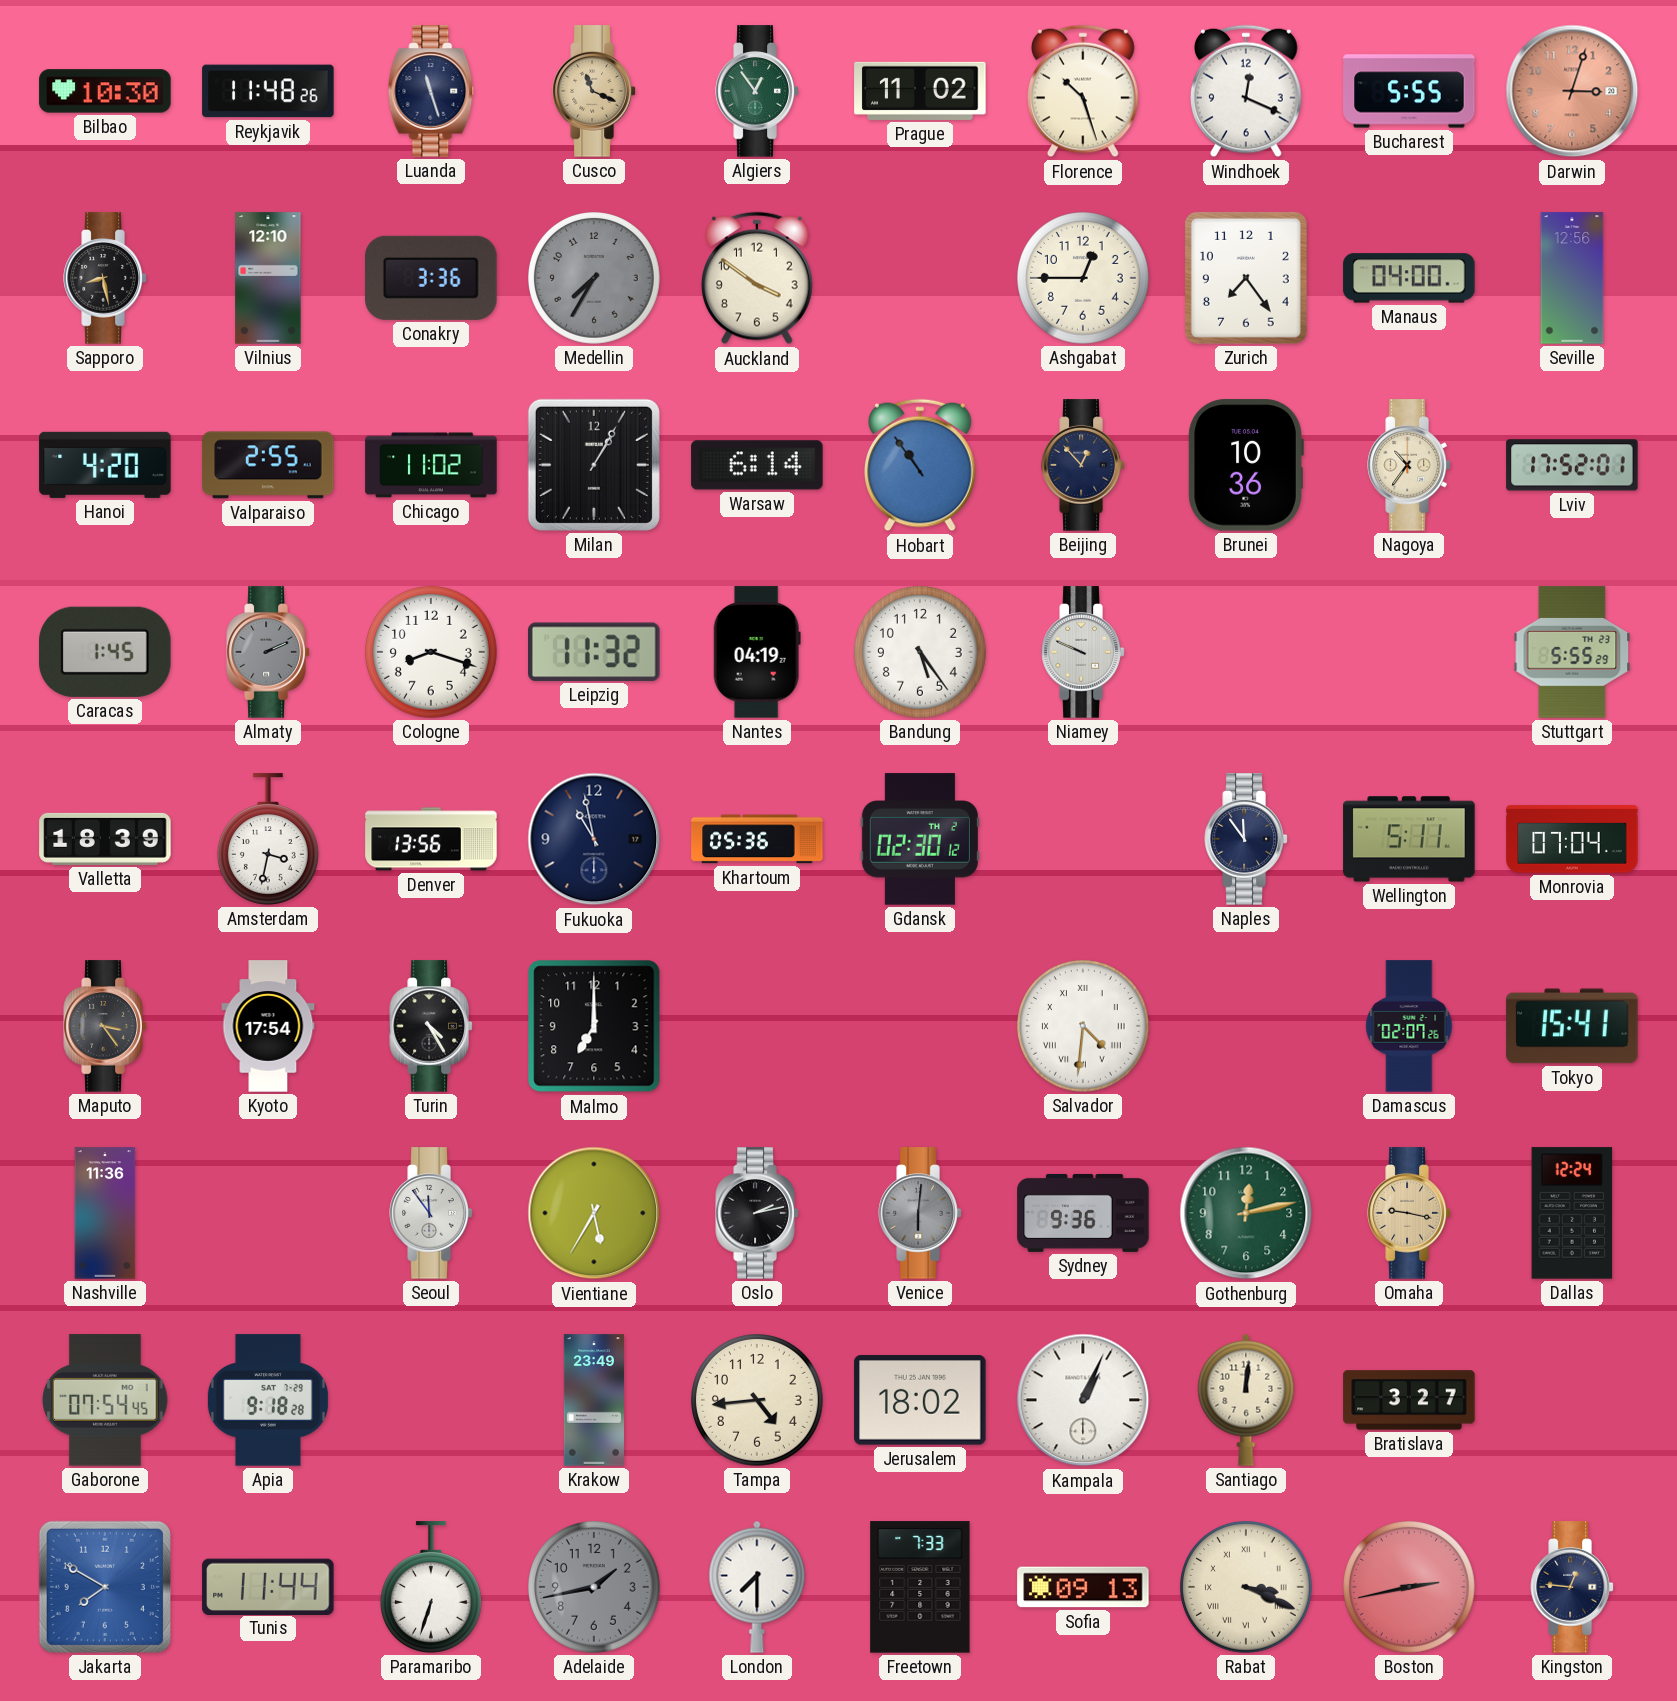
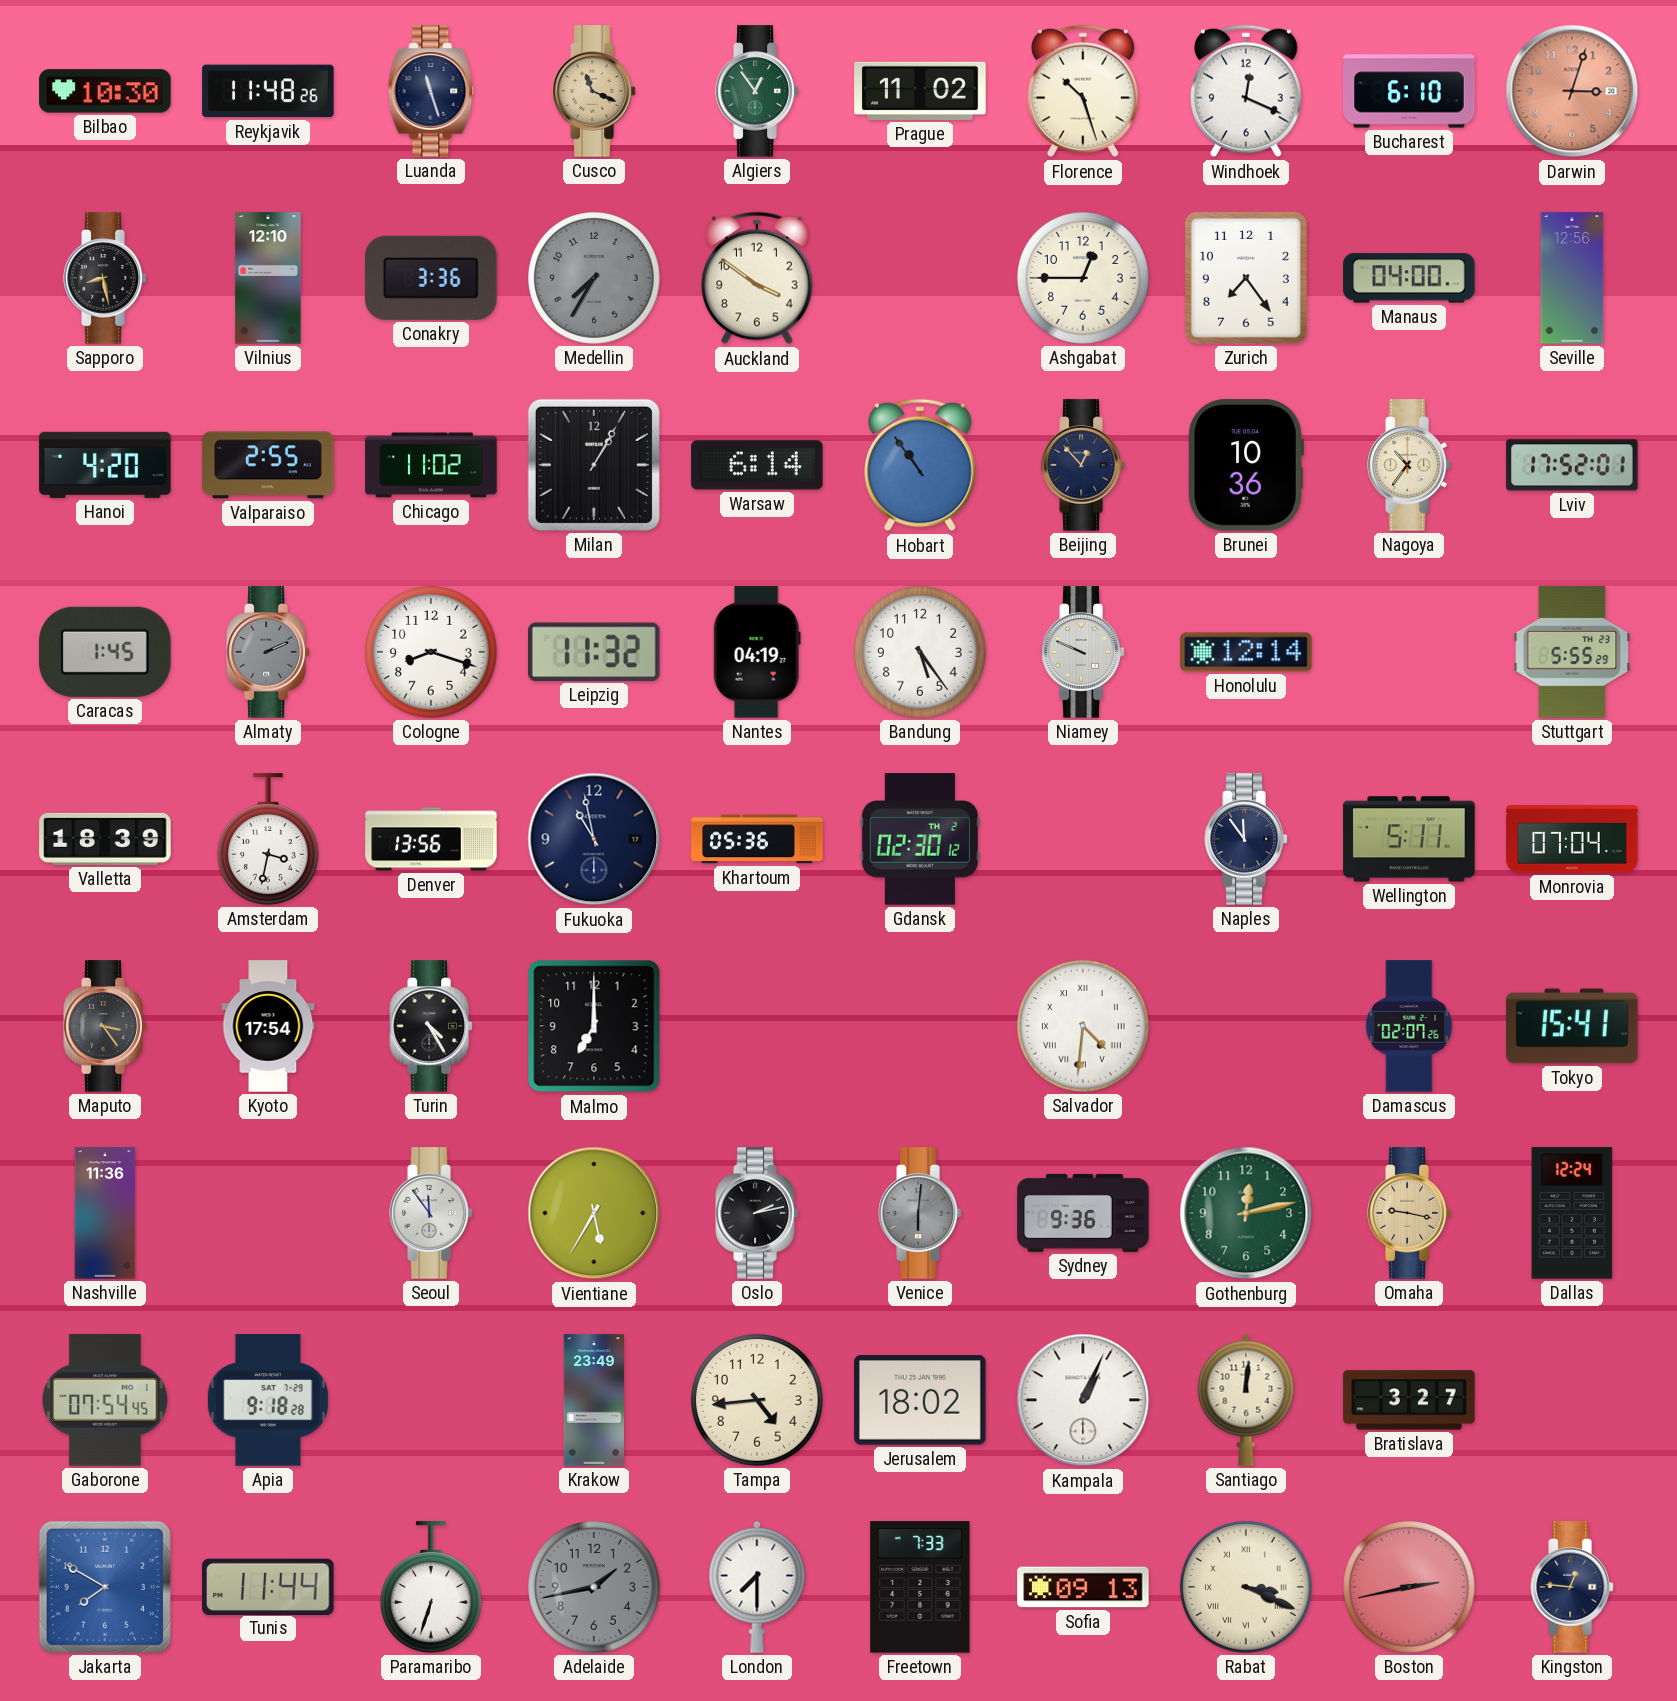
Bucharest: 5:55 -> 6:10 (1409, 91)
Honolulu: none -> 12:14 (1246, 652)
